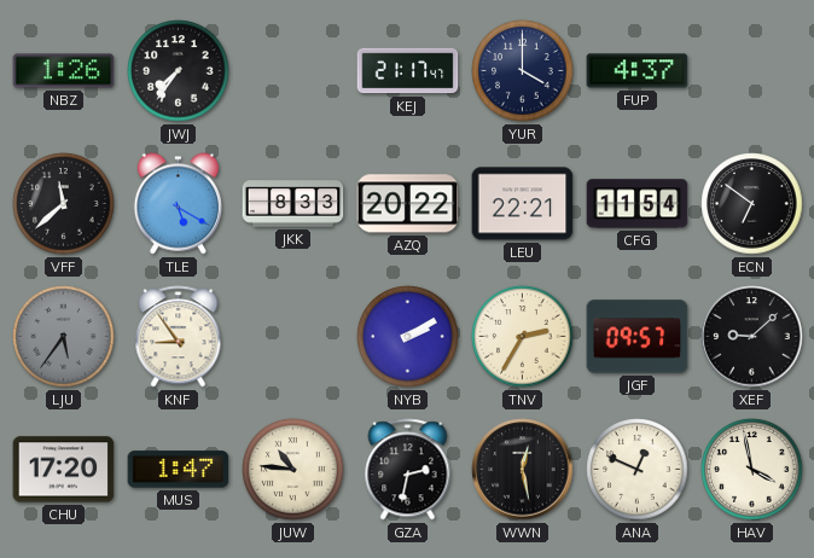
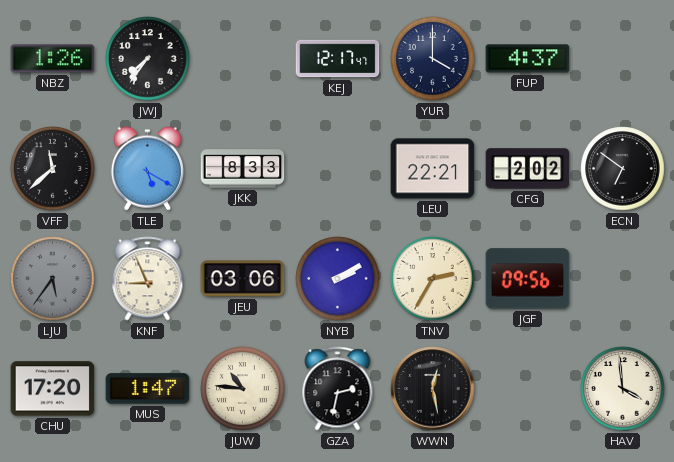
KEJ: 21:17 -> 12:17 (338, 59)
AZQ: 20:22 -> none (408, 204)
CFG: 11:54 -> 2:02 (528, 169)
KNF: 8:54 -> 8:56 (148, 279)
JEU: none -> 03:06 (243, 279)
JGF: 09:57 -> 09:56 (528, 279)
XEF: 9:08 -> none (752, 337)
ANA: 12:49 -> none (638, 470)
HAV: 3:58 -> 3:59 (623, 389)
